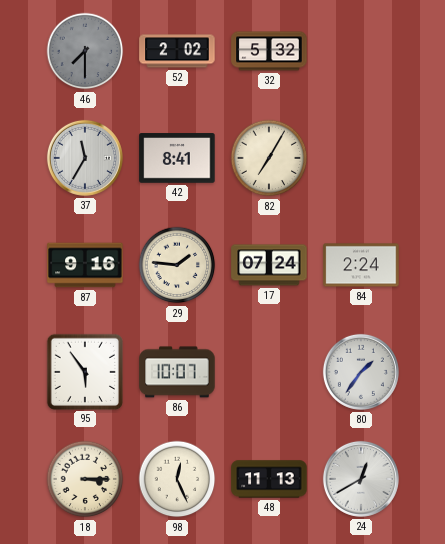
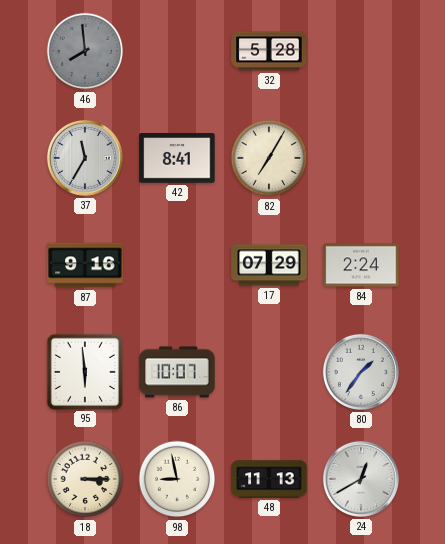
46: 7:30 -> 7:59 (85, 51)
52: 2:02 -> none (177, 51)
32: 5:32 -> 5:28 (269, 51)
29: 1:46 -> none (177, 265)
17: 07:24 -> 07:29 (269, 265)
95: 5:54 -> 5:59 (84, 371)
98: 12:26 -> 8:58 (177, 479)
